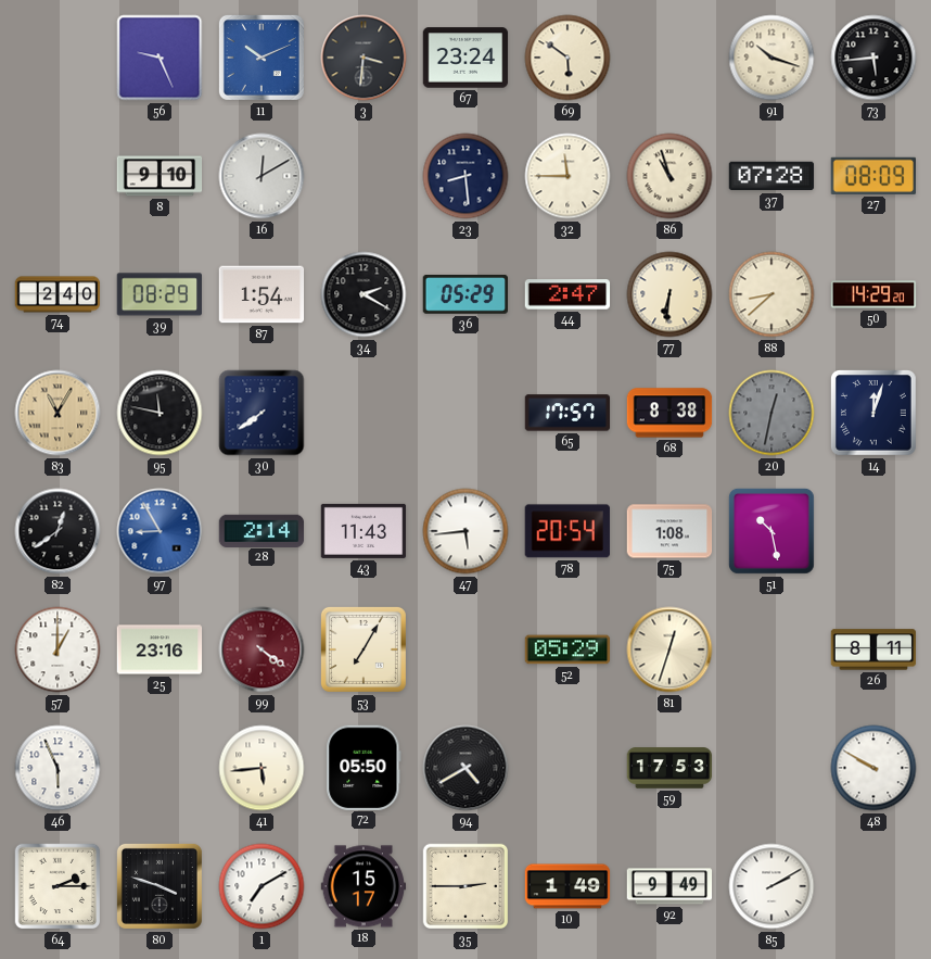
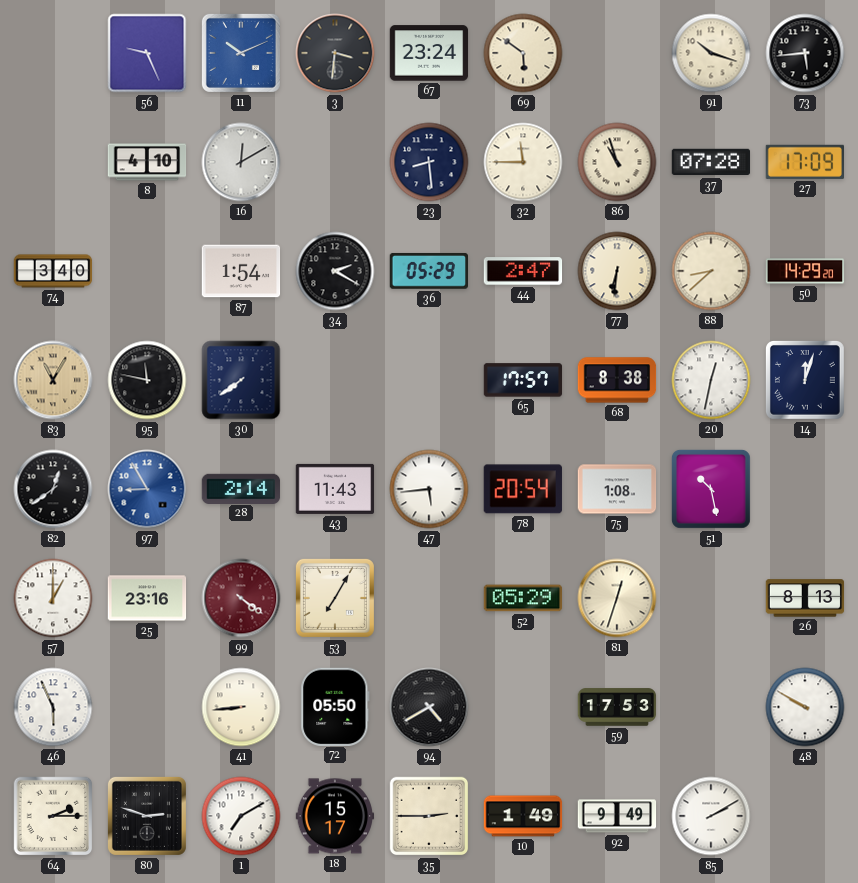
8: 9:10 -> 4:10 (147, 162)
27: 08:09 -> 17:09 (804, 162)
74: 2:40 -> 3:40 (53, 271)
39: 08:29 -> none (158, 294)
20 dial: grey -> white (711, 380)
26: 8:11 -> 8:13 (805, 598)
41: 5:44 -> 8:44 (241, 707)
80: 3:48 -> 2:48 (147, 816)
